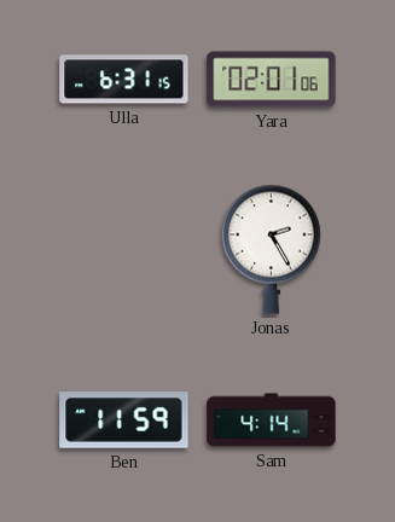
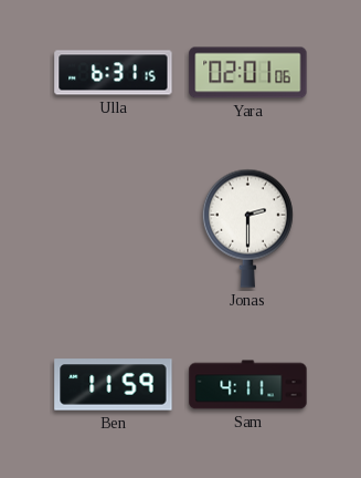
Jonas: 2:25 -> 2:30 (247, 228)
Sam: 4:14 -> 4:11 (248, 385)
